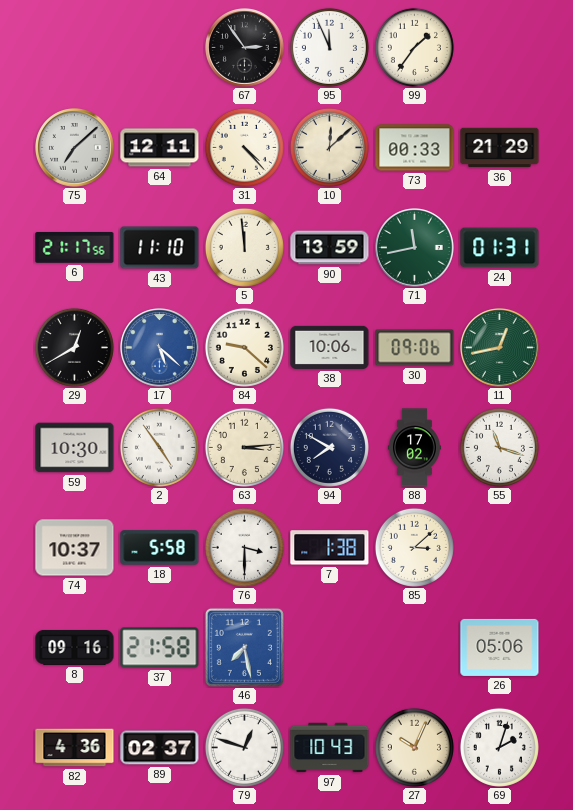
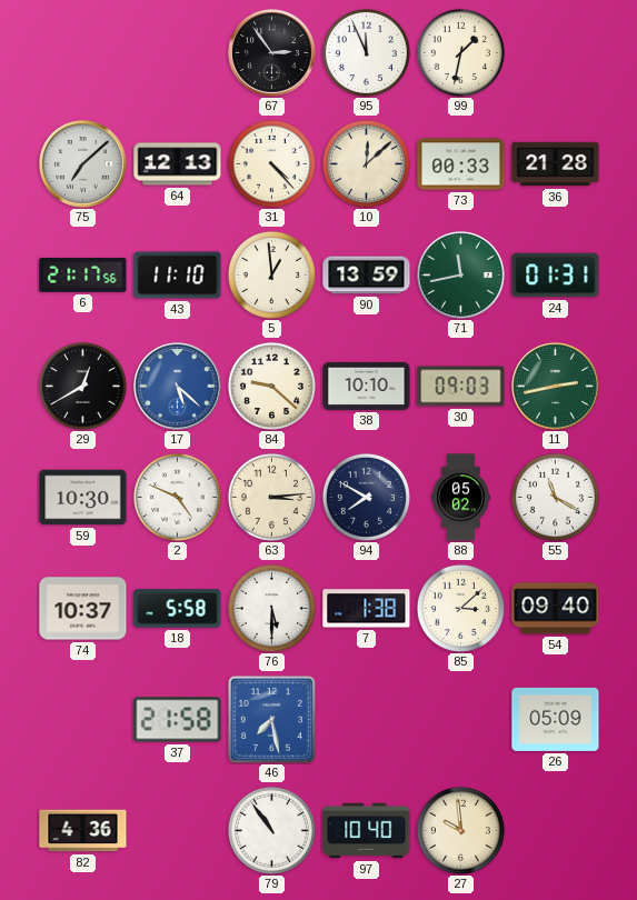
99: 1:36 -> 1:32 (460, 52)
64: 12:11 -> 12:13 (178, 164)
36: 21:29 -> 21:28 (556, 164)
5: 11:59 -> 12:59 (271, 274)
38: 10:06 -> 10:10 (367, 386)
30: 09:06 -> 09:03 (461, 387)
11: 12:43 -> 2:43 (556, 387)
2: 4:54 -> 4:49 (177, 497)
88: 17:02 -> 05:02 (460, 498)
55: 11:18 -> 11:20 (555, 497)
76: 3:30 -> 5:30 (271, 608)
54: none -> 09:40 (556, 609)
8: 09:16 -> none (75, 647)
26: 05:06 -> 05:09 (556, 719)
89: 02:37 -> none (160, 748)
79: 12:48 -> 10:54 (271, 830)
97: 10:43 -> 10:40 (367, 831)
27: 10:04 -> 9:59 (460, 830)
69: 2:03 -> none (499, 747)
